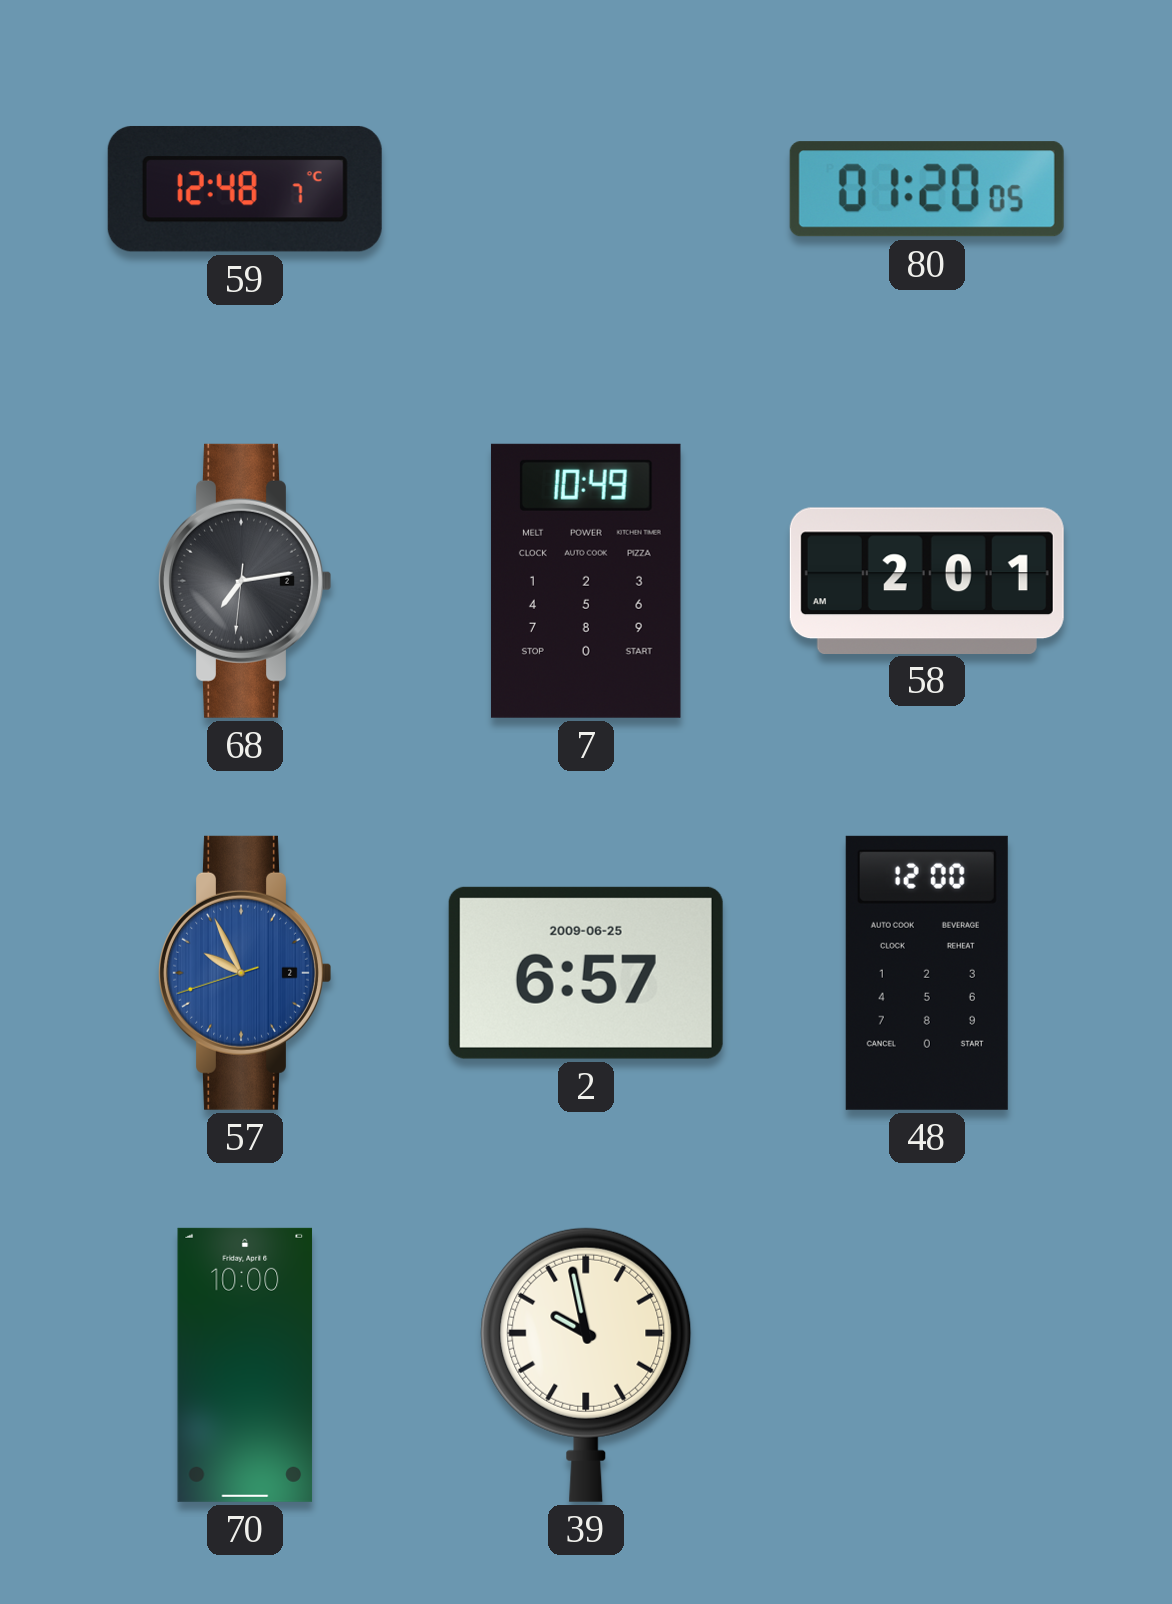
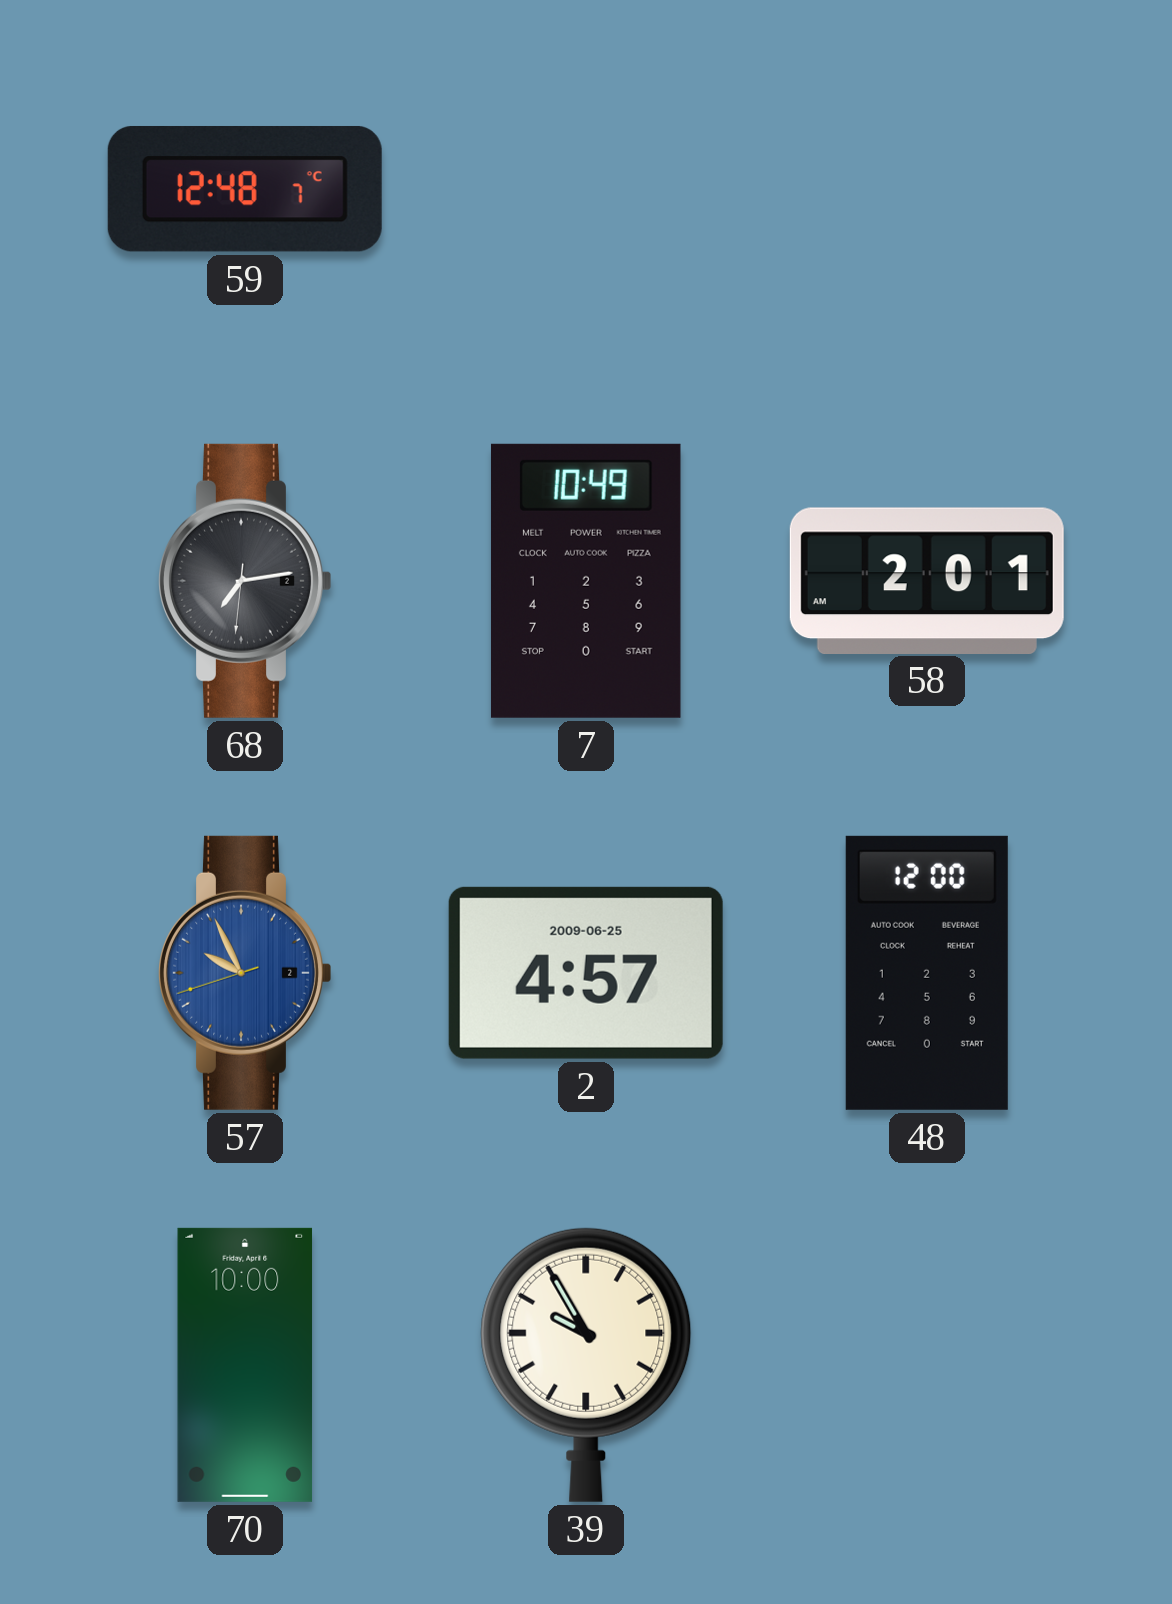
80: 01:20 -> none (927, 189)
2: 6:57 -> 4:57 (586, 973)
39: 9:58 -> 9:55 (586, 1365)
